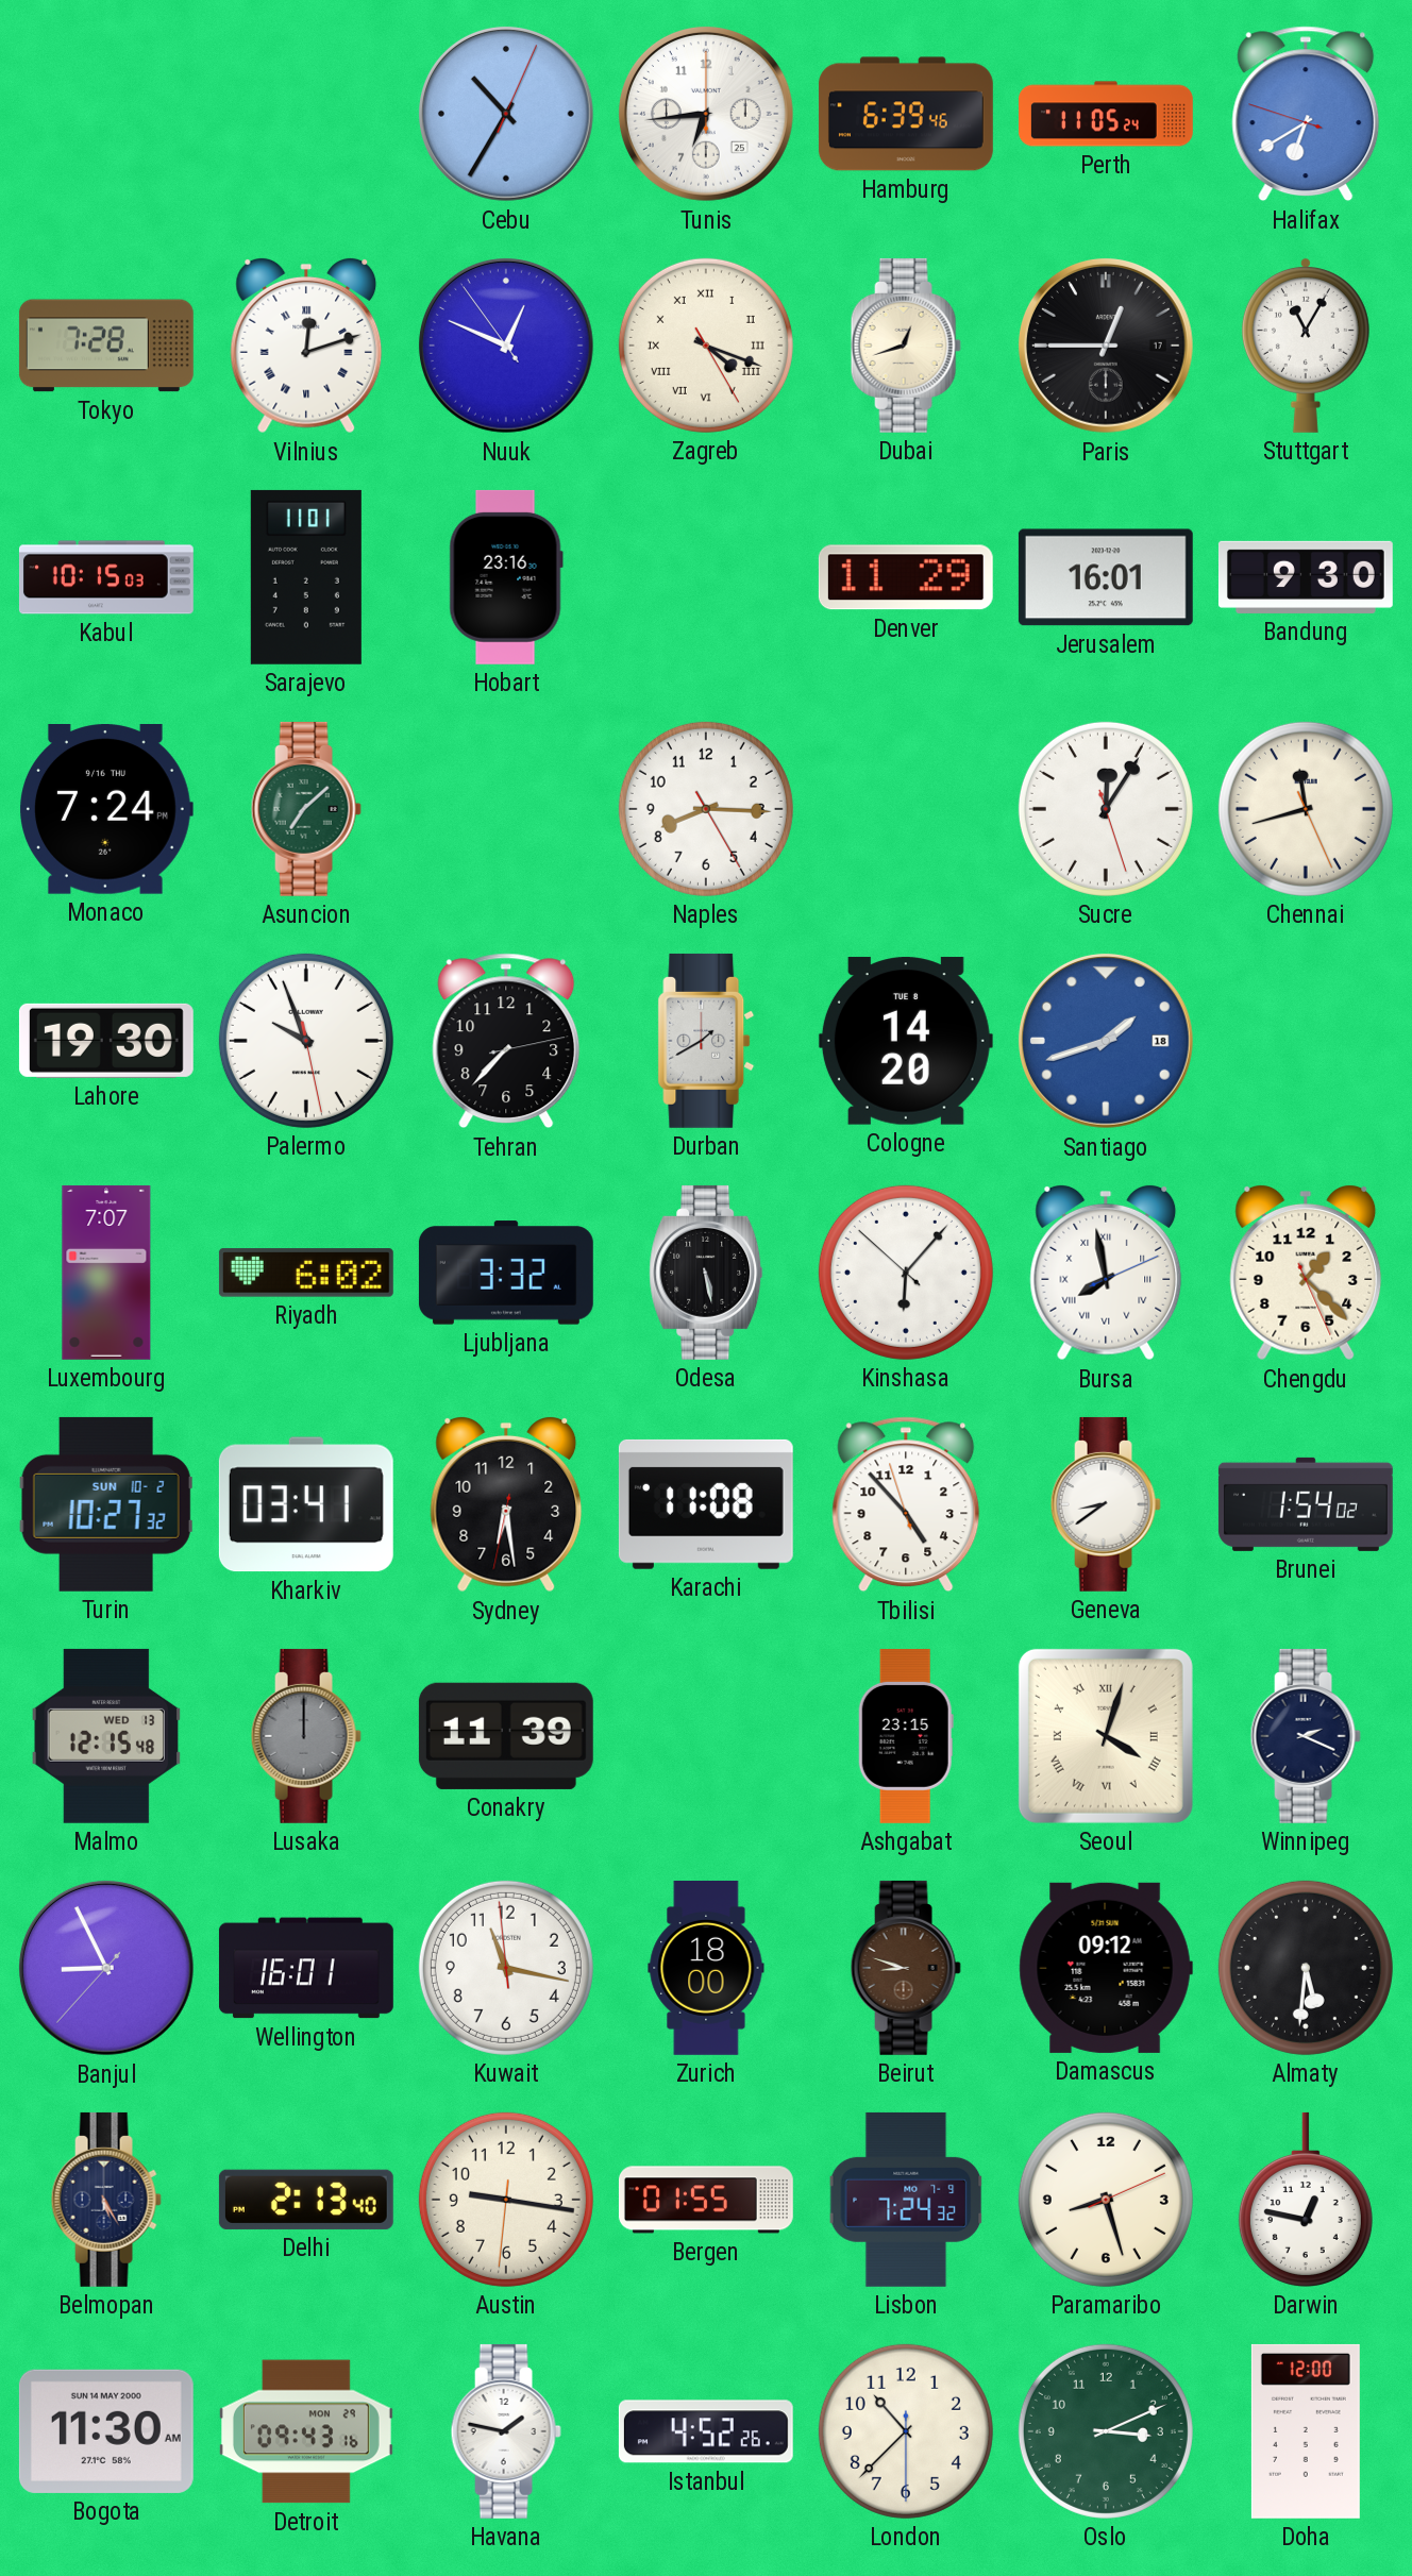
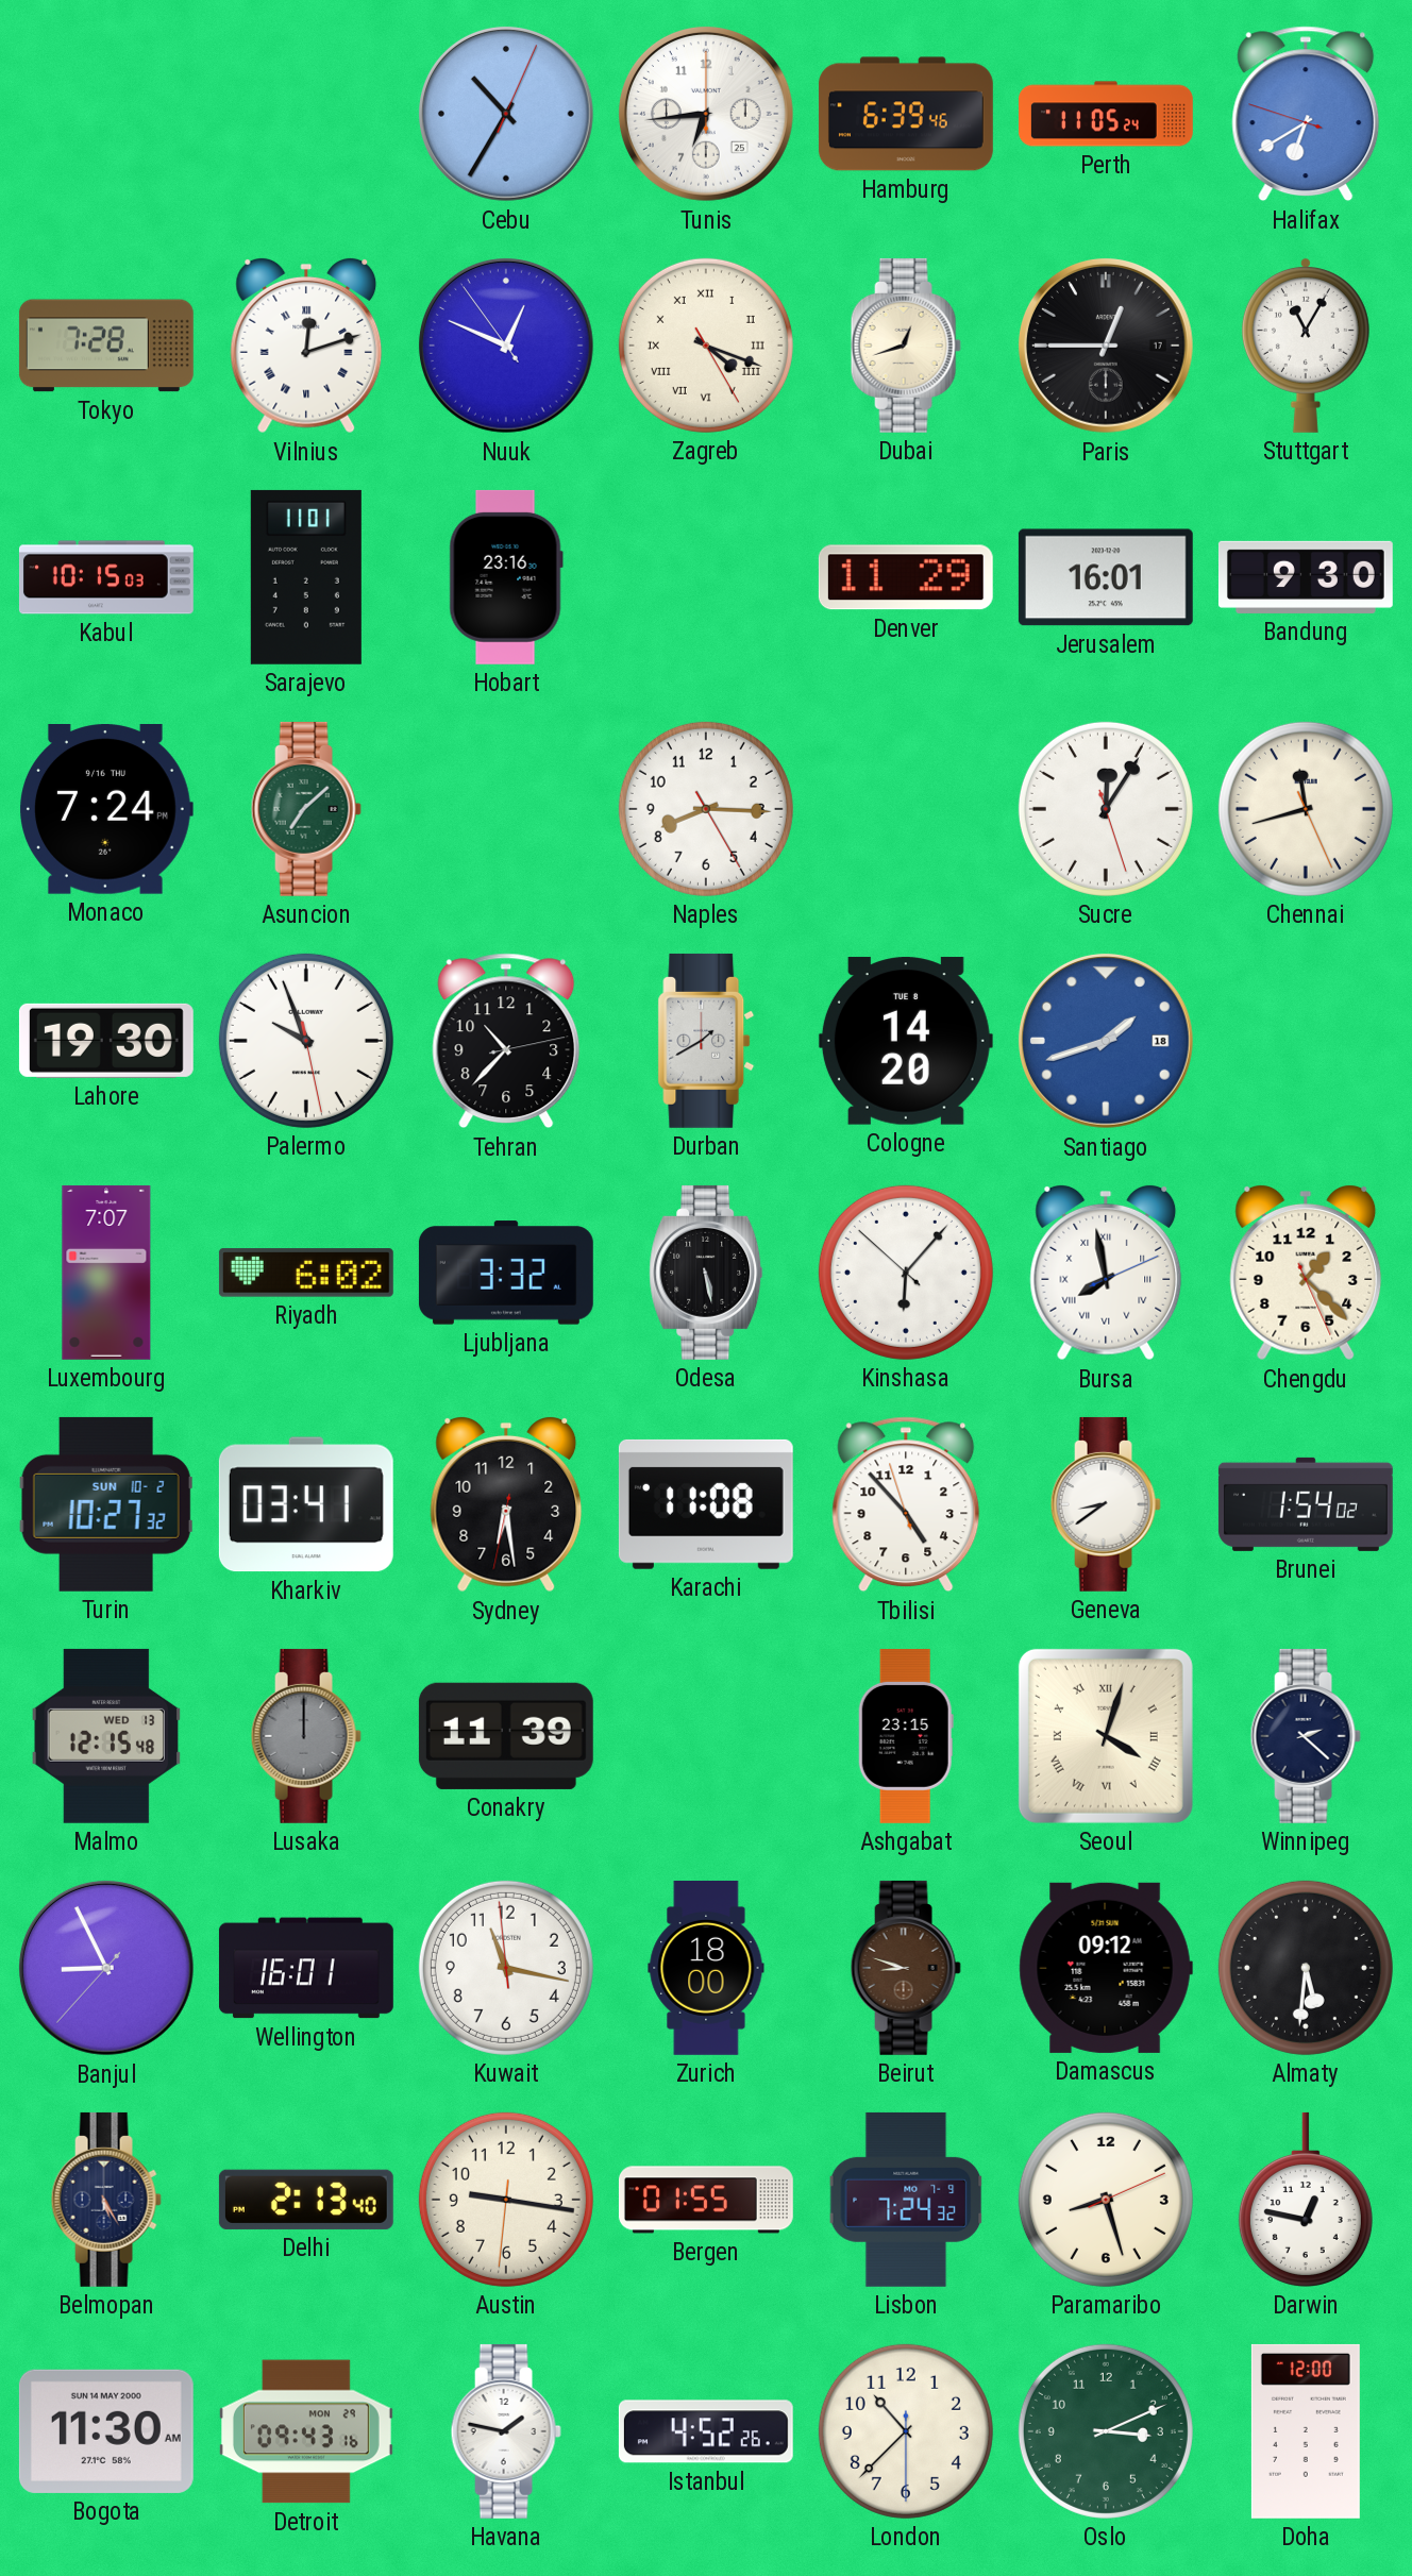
Tehran: 7:37 -> 10:37 (506, 1041)
Winnipeg: 2:19 -> 2:22 (1306, 1736)
